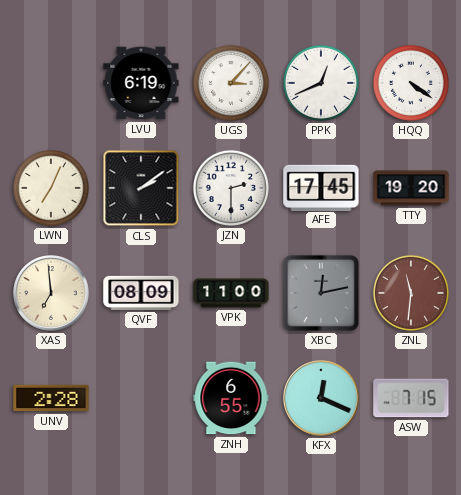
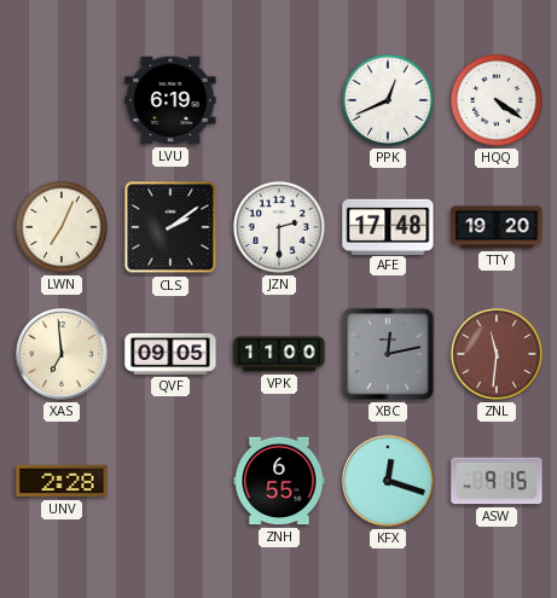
UGS: 3:07 -> none (231, 83)
AFE: 17:45 -> 17:48 (388, 226)
QVF: 08:09 -> 09:05 (170, 354)
KFX: 12:19 -> 12:18 (388, 481)
ASW: 7:15 -> 9:15 (497, 481)
